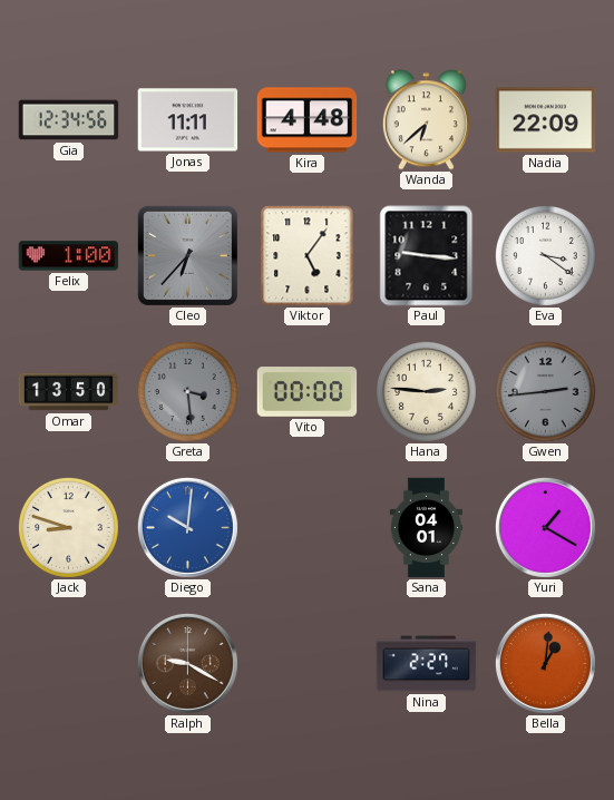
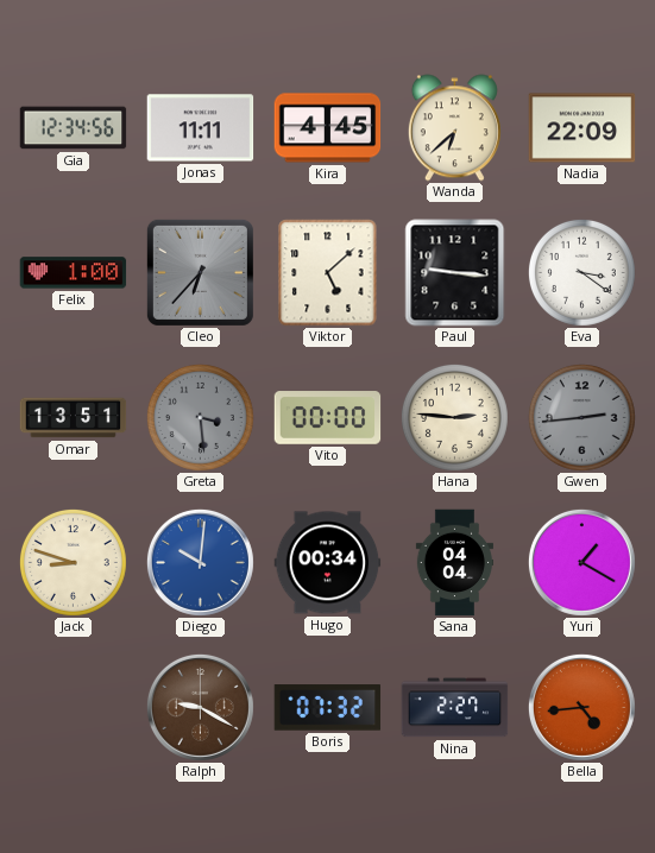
Kira: 4:48 -> 4:45 (328, 128)
Viktor: 5:06 -> 5:08 (328, 273)
Omar: 13:50 -> 13:51 (74, 418)
Hugo: none -> 00:34 (328, 563)
Sana: 04:01 -> 04:04 (454, 563)
Boris: none -> 07:32 (328, 708)
Bella: 1:01 -> 4:44 (581, 707)
